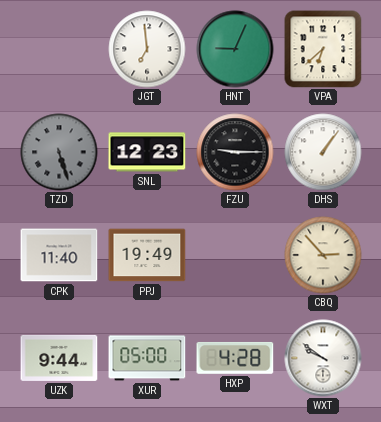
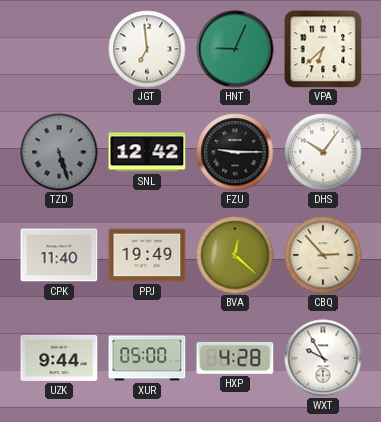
SNL: 12:23 -> 12:42 (147, 152)
DHS: 1:06 -> 10:06 (323, 152)
BVA: none -> 12:22 (235, 255)
WXT: 9:51 -> 9:55 (323, 358)
